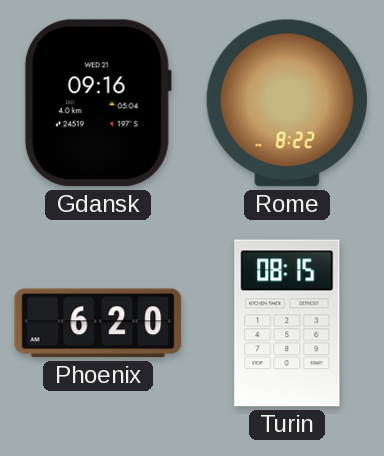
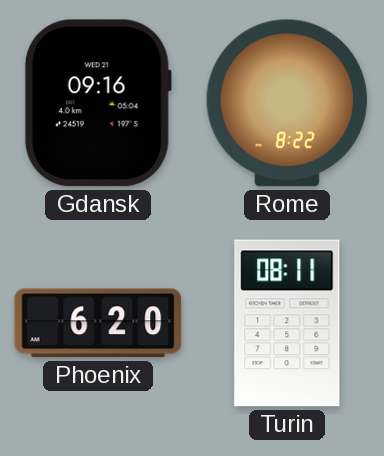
Turin: 08:15 -> 08:11 (287, 323)
